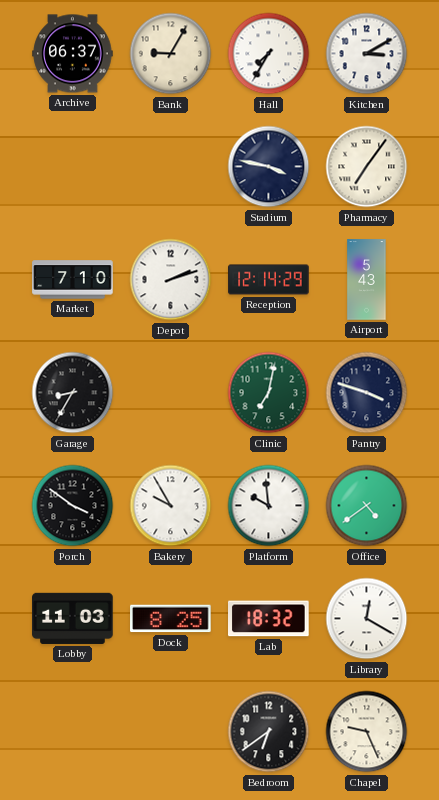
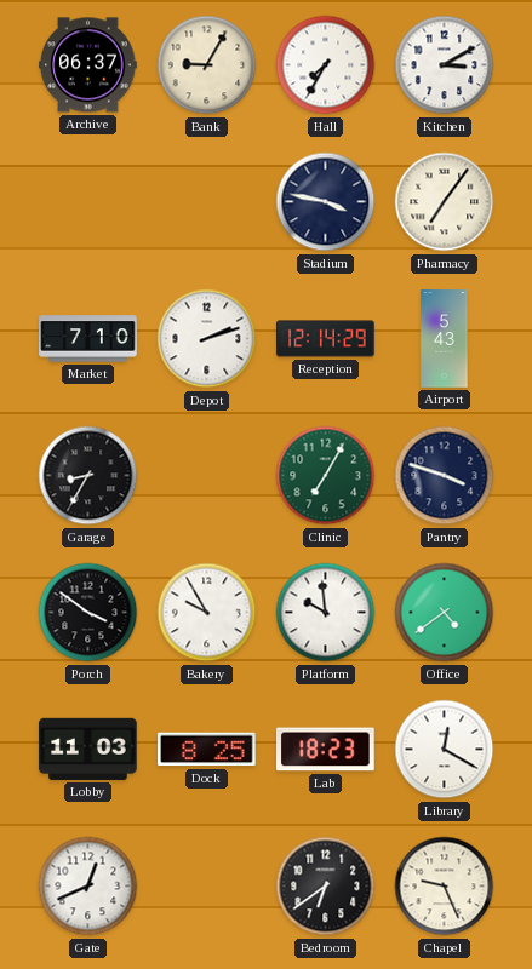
Clinic: 7:02 -> 7:05 (326, 476)
Lab: 18:32 -> 18:23 (326, 750)
Gate: none -> 12:41 (88, 887)
